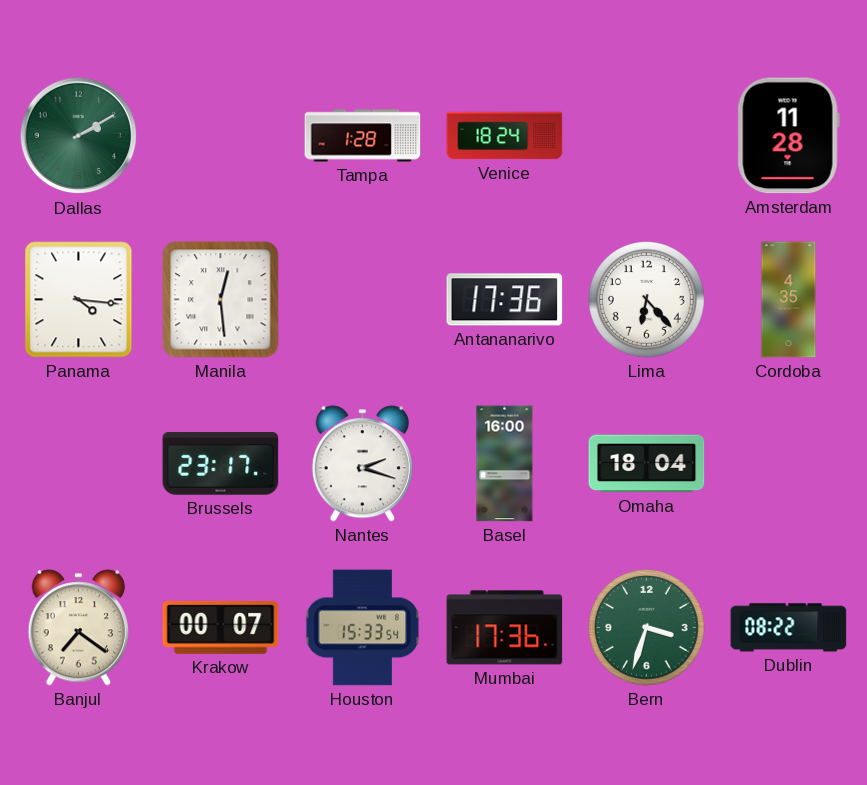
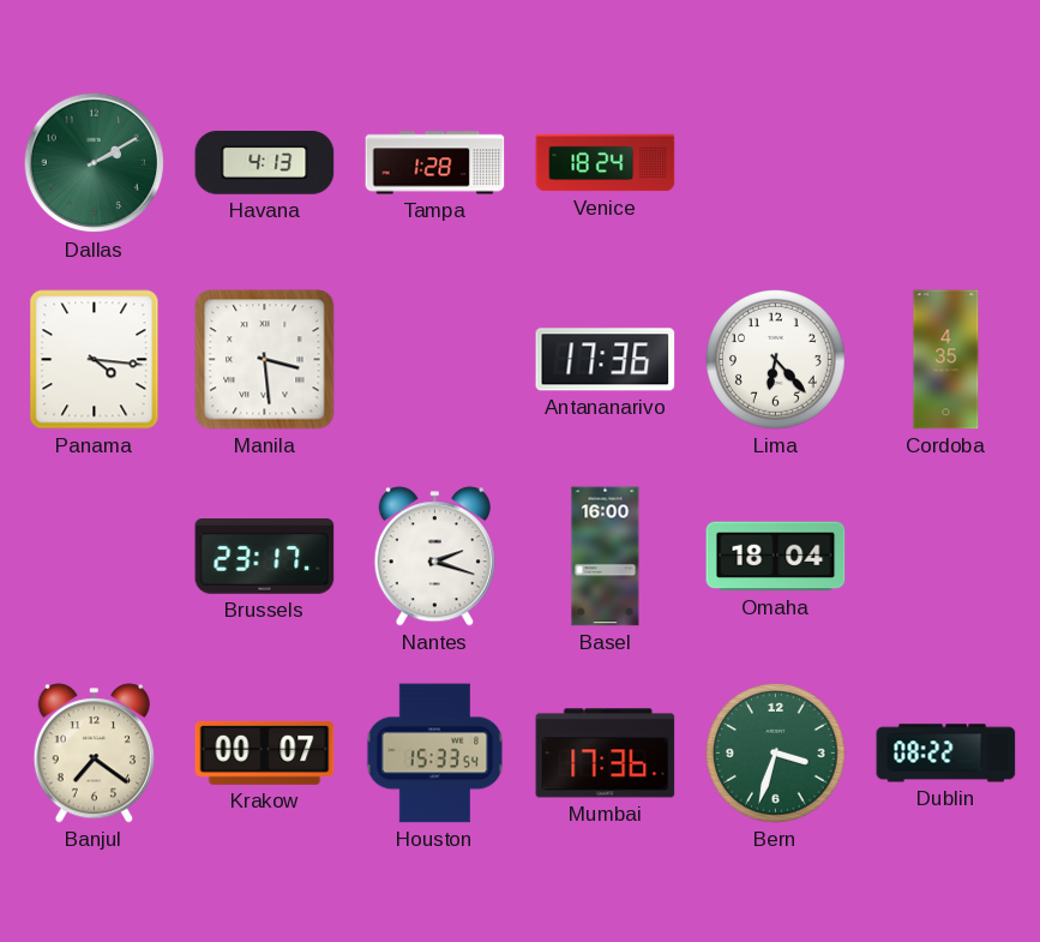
Havana: none -> 4:13 (265, 163)
Amsterdam: 11:28 -> none (788, 136)
Manila: 12:29 -> 3:29 (265, 360)
